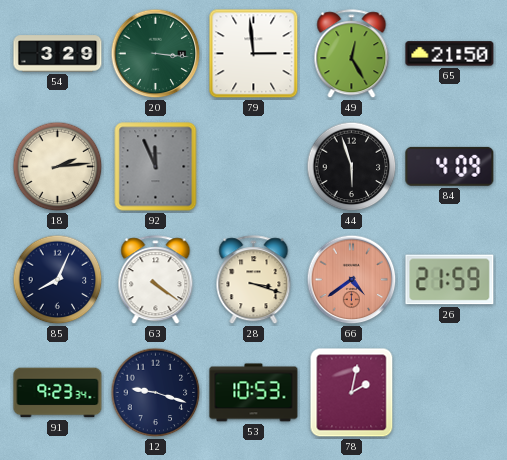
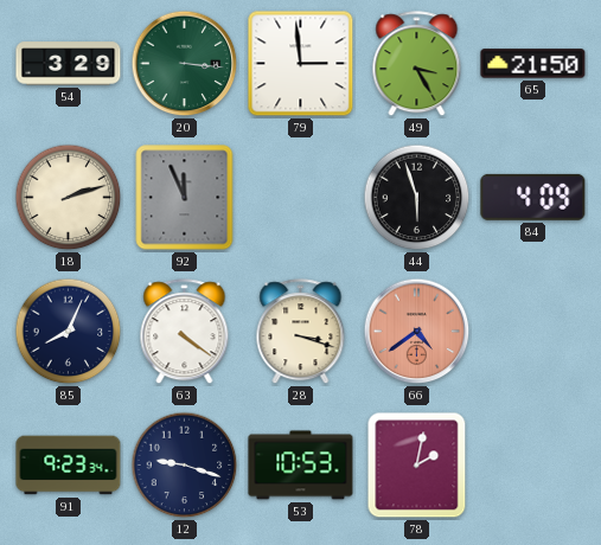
49: 12:25 -> 3:25 (417, 64)
18: 2:14 -> 2:12 (69, 198)
26: 21:59 -> none (450, 280)
